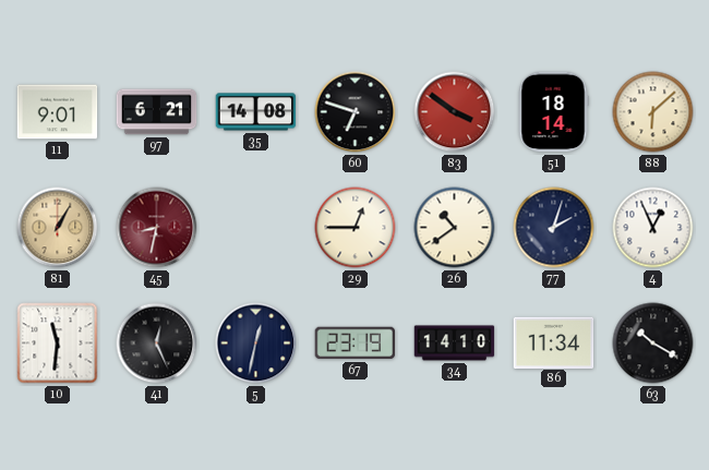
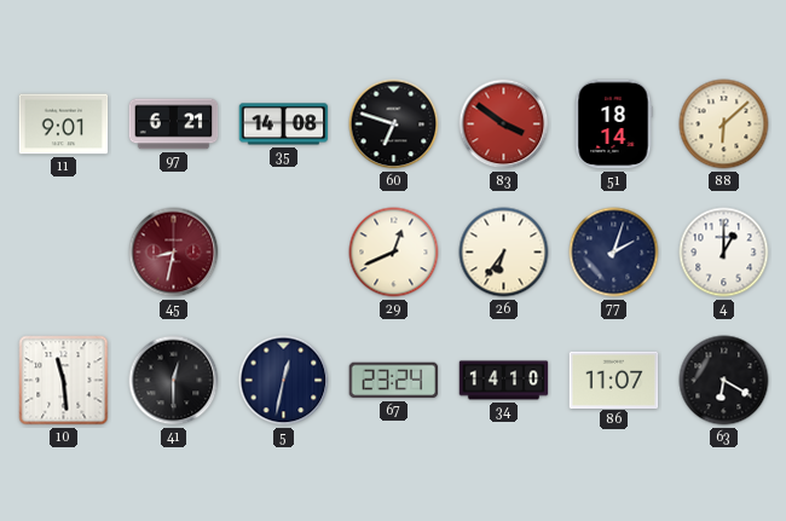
81: 1:05 -> none (58, 228)
29: 12:45 -> 12:41 (394, 253)
26: 10:39 -> 6:36 (504, 253)
4: 12:56 -> 1:00 (724, 253)
10: 11:31 -> 11:29 (64, 381)
41: 12:26 -> 12:30 (174, 381)
67: 23:19 -> 23:24 (394, 381)
86: 11:34 -> 11:07 (614, 380)
63: 10:20 -> 6:20 (724, 381)
